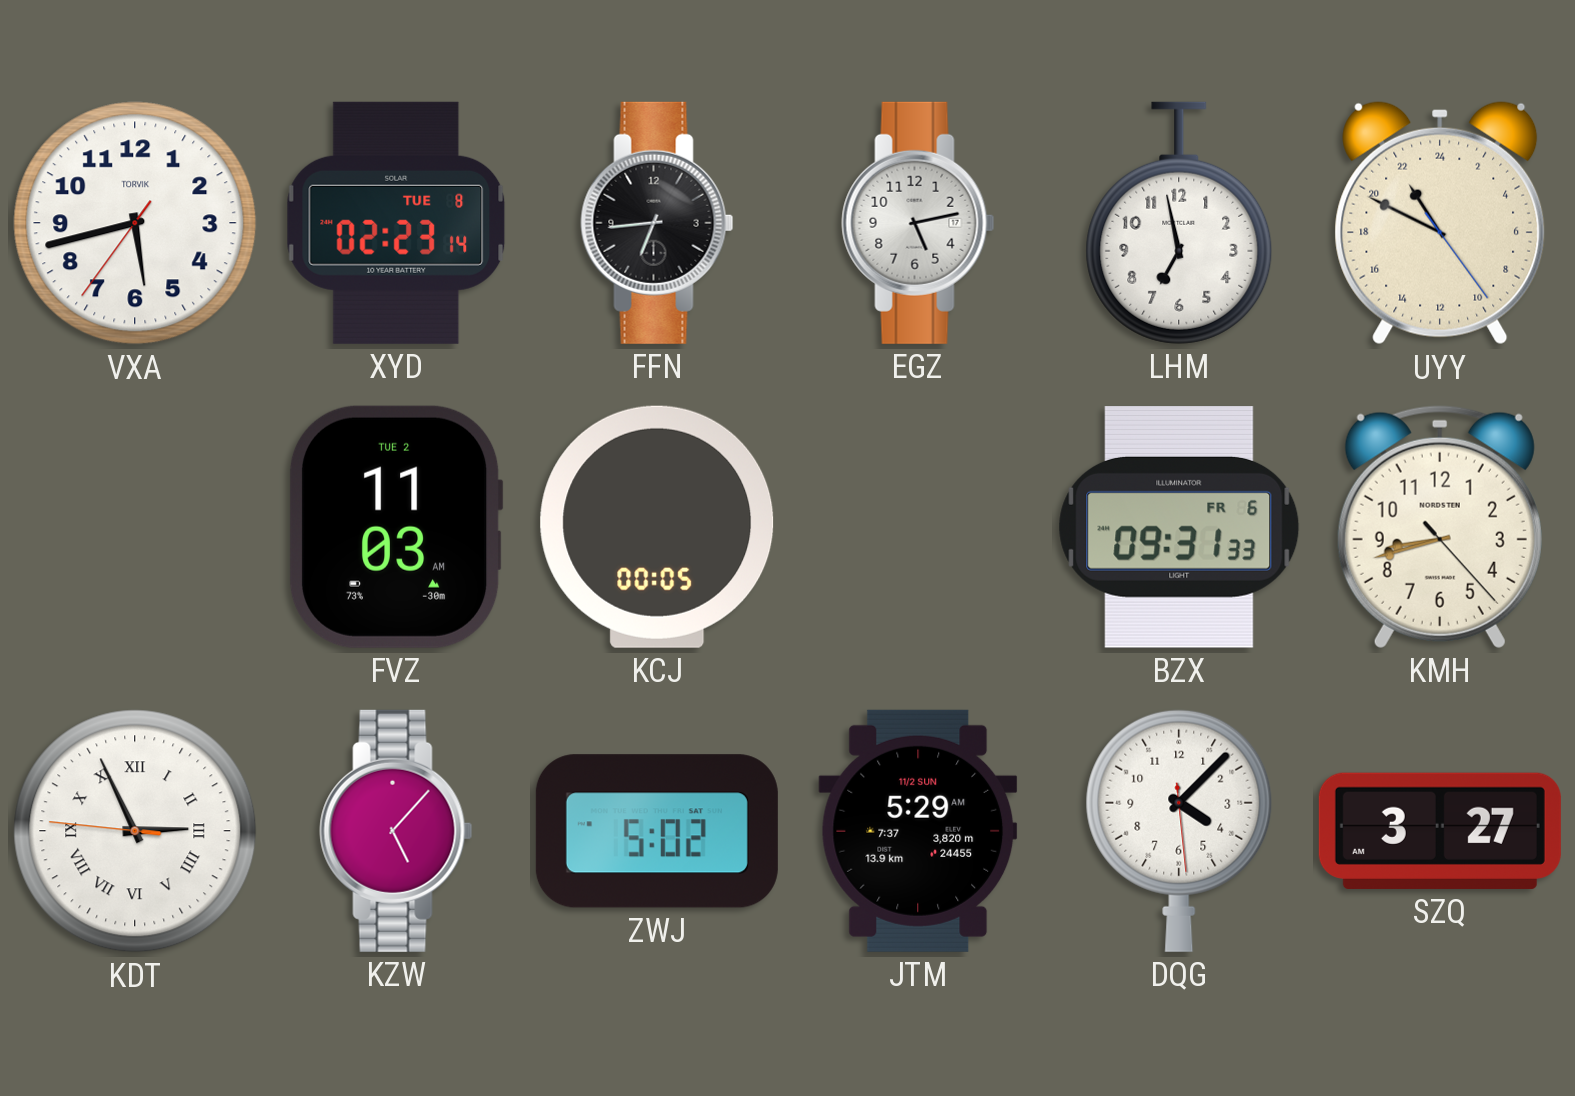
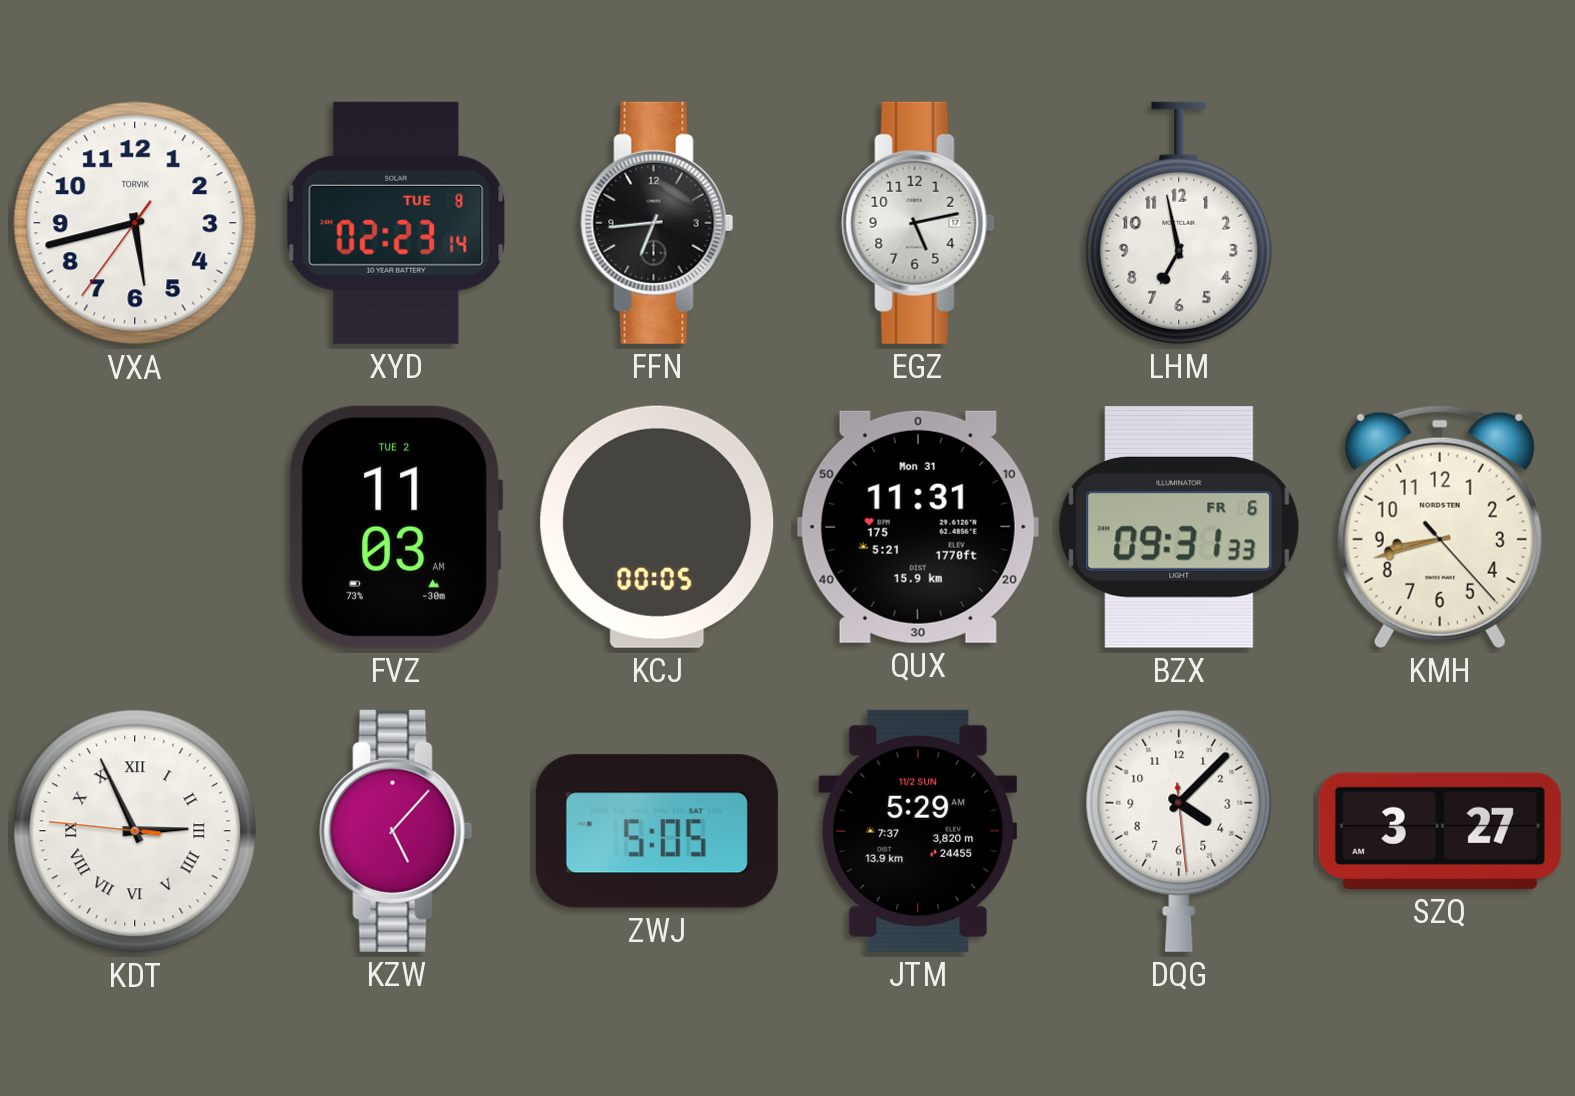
UYY: 21:49 -> none (1440, 223)
QUX: none -> 11:31 (918, 527)
ZWJ: 5:02 -> 5:05 (657, 831)
